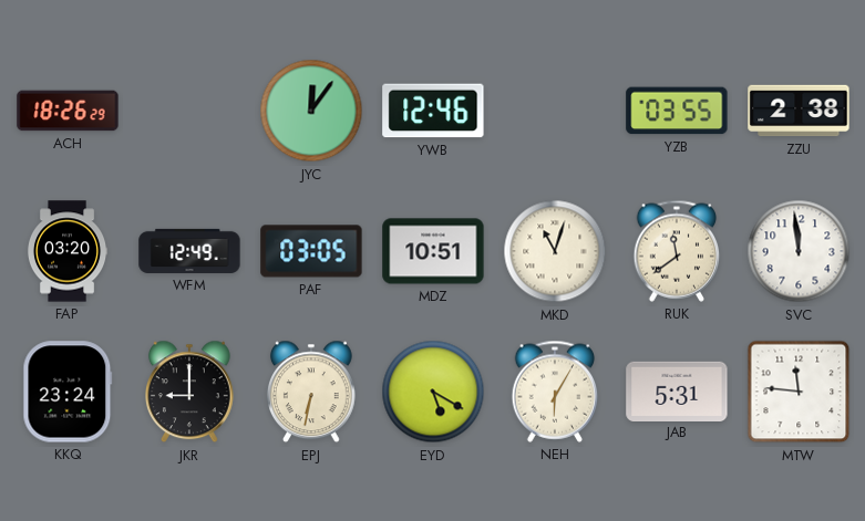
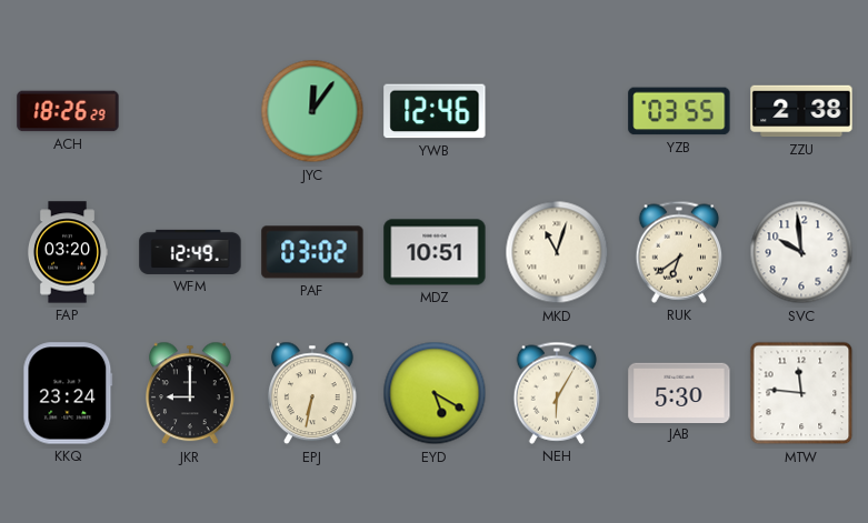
PAF: 03:05 -> 03:02 (312, 252)
RUK: 11:39 -> 6:39 (679, 252)
SVC: 11:59 -> 9:59 (801, 252)
JAB: 5:31 -> 5:30 (679, 392)
